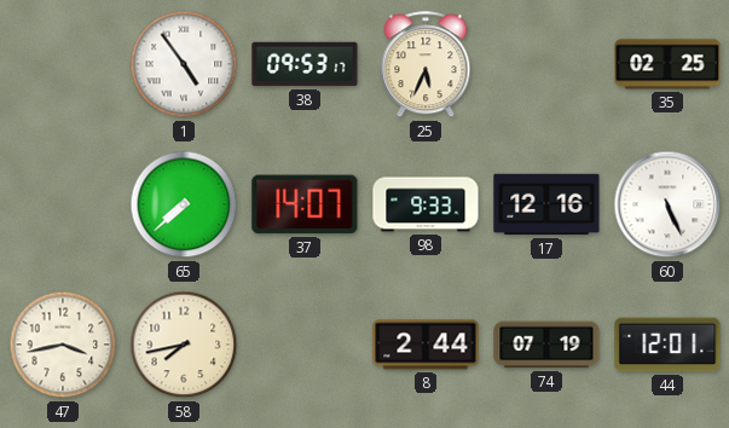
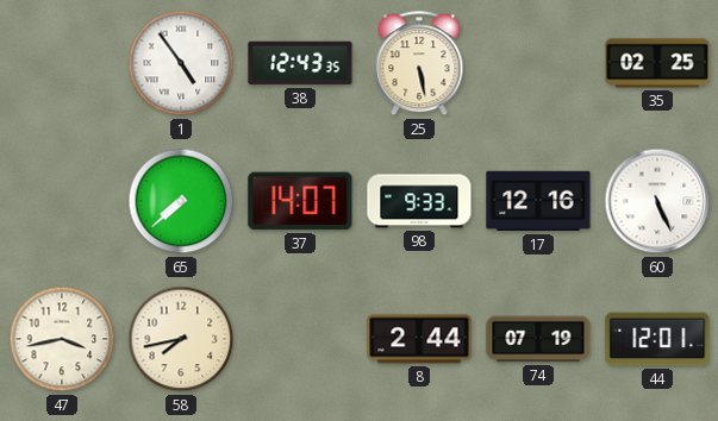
38: 09:53 -> 12:43 (300, 63)
25: 5:34 -> 5:28 (419, 64)
